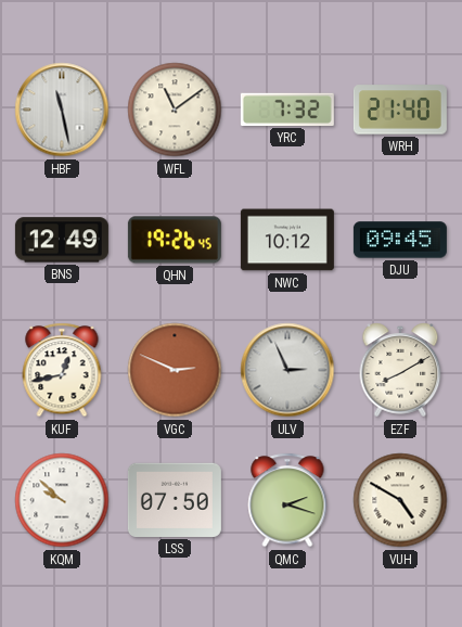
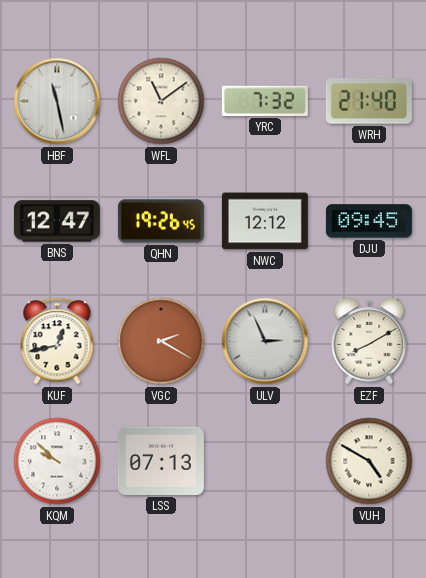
BNS: 12:49 -> 12:47 (57, 221)
NWC: 10:12 -> 12:12 (265, 221)
VGC: 2:49 -> 2:20 (161, 341)
LSS: 07:50 -> 07:13 (161, 461)
QMC: 2:18 -> none (287, 500)
